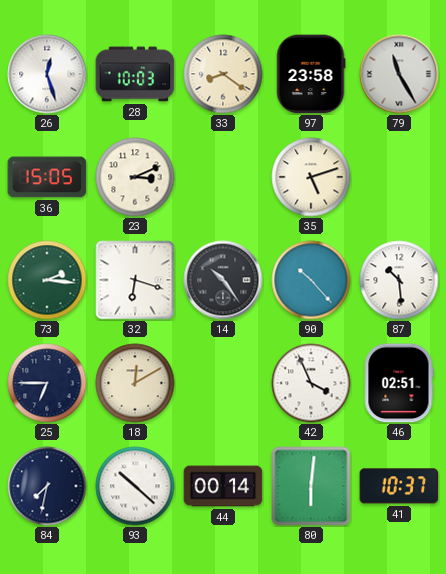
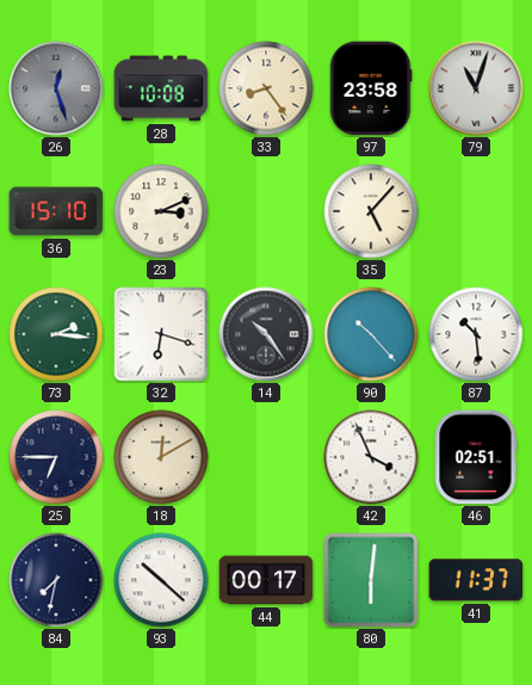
26 dial: white -> grey (56, 88)
28: 10:03 -> 10:08 (161, 88)
33: 8:21 -> 8:24 (266, 88)
79: 11:25 -> 11:03 (476, 88)
36: 15:05 -> 15:10 (56, 211)
35: 5:12 -> 5:07 (371, 211)
44: 00:14 -> 00:17 (266, 580)
41: 10:37 -> 11:37 (476, 580)
